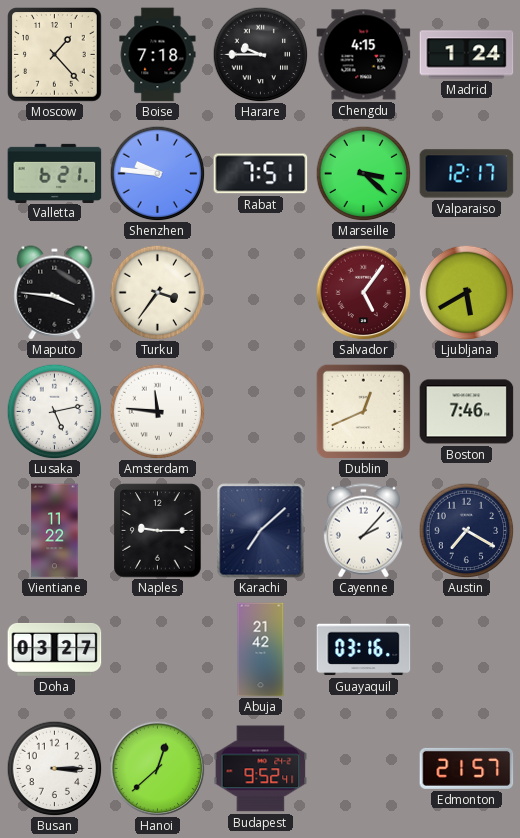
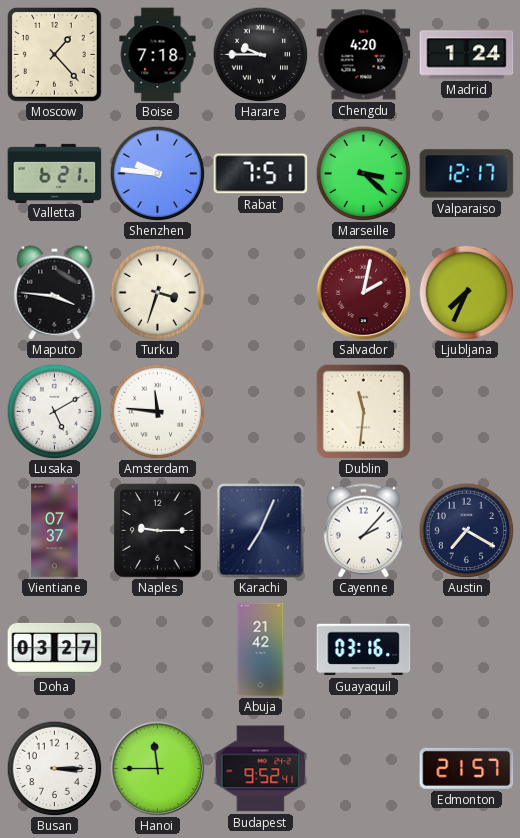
Chengdu: 4:15 -> 4:20 (364, 55)
Turku: 3:36 -> 3:33 (157, 292)
Salvador: 5:06 -> 2:02 (363, 292)
Ljubljana: 5:40 -> 7:34 (466, 292)
Lusaka: 5:13 -> 5:10 (54, 411)
Dublin: 12:41 -> 11:31 (363, 411)
Boston: 7:46 -> none (467, 412)
Vientiane: 11:22 -> 07:37 (55, 531)
Karachi: 7:08 -> 7:04 (261, 531)
Hanoi: 12:38 -> 11:45 (157, 768)
